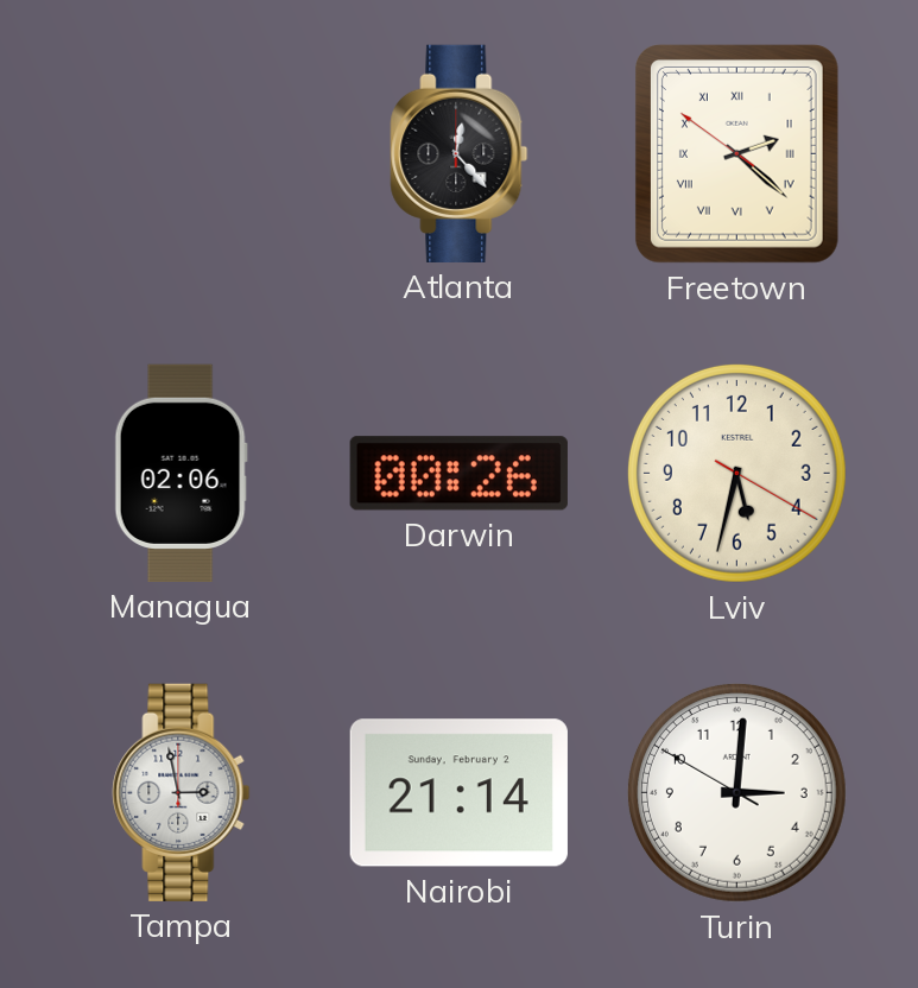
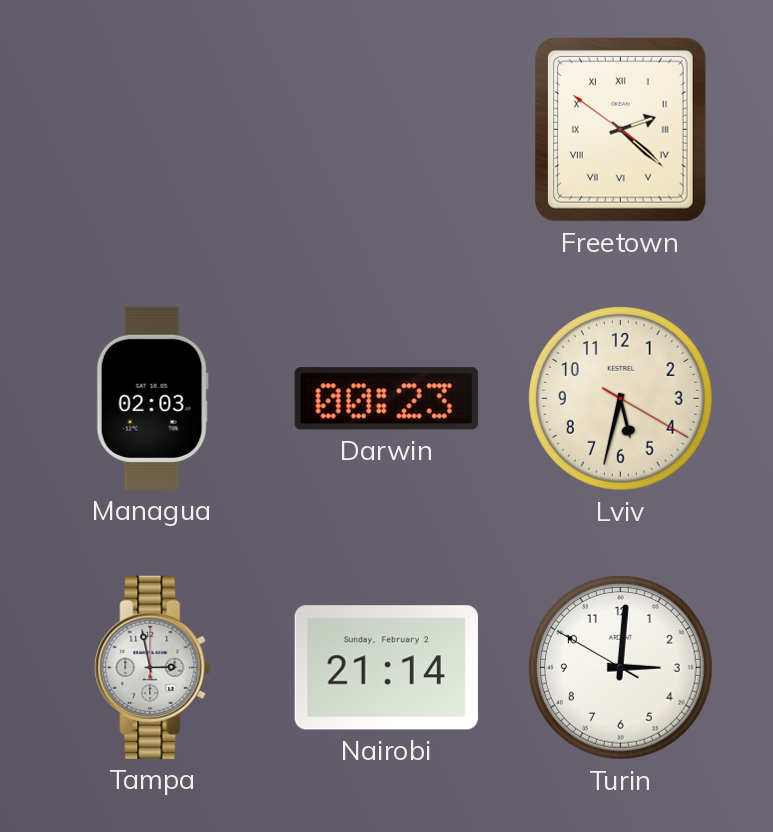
Atlanta: 12:23 -> none (460, 153)
Managua: 02:06 -> 02:03 (152, 398)
Darwin: 00:26 -> 00:23 (386, 399)
